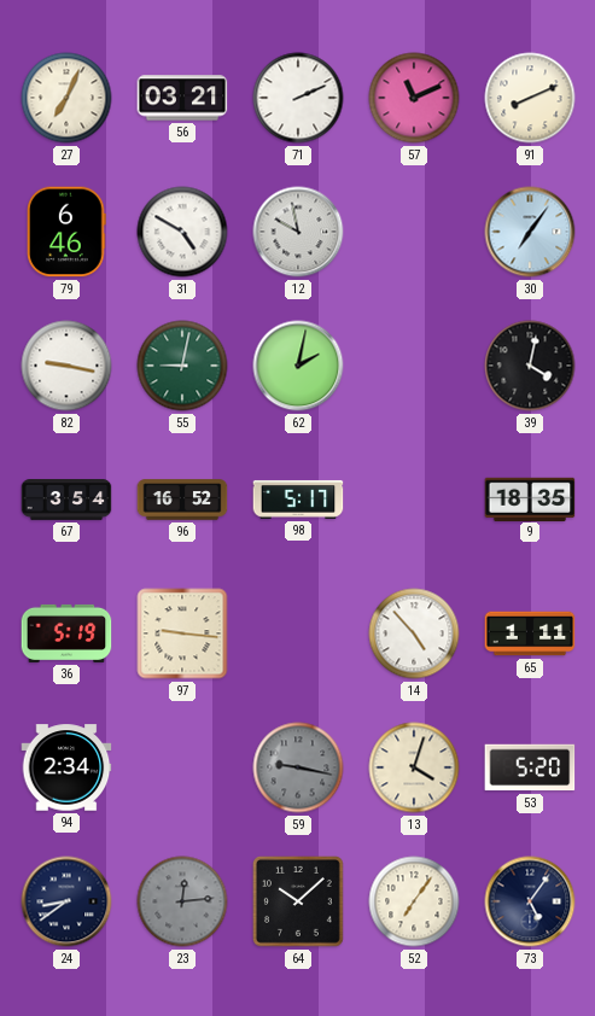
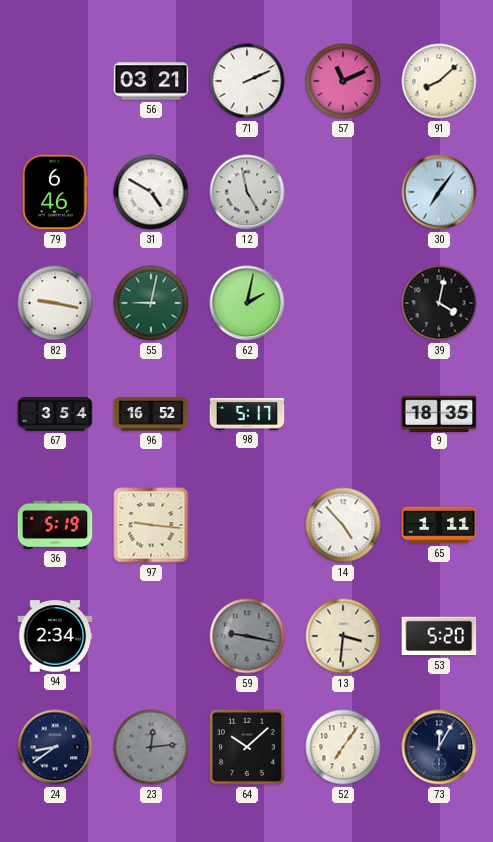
27: 7:04 -> none (66, 98)
91: 8:11 -> 8:08 (439, 81)
12: 9:58 -> 4:58 (247, 192)
13: 4:03 -> 3:31 (343, 636)
73: 5:06 -> 12:05 (439, 747)
